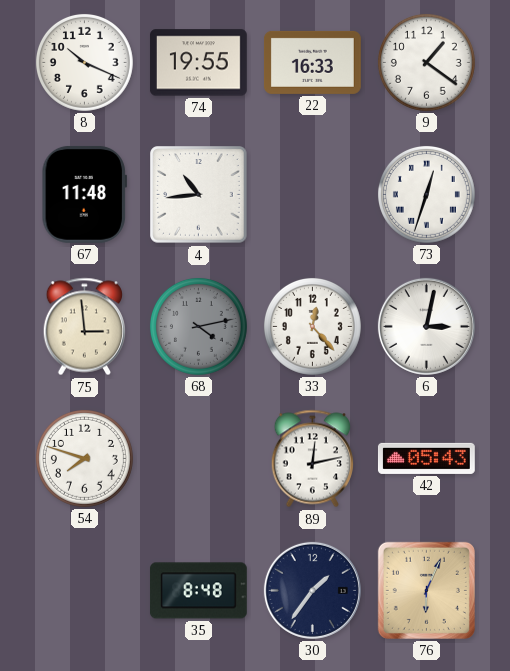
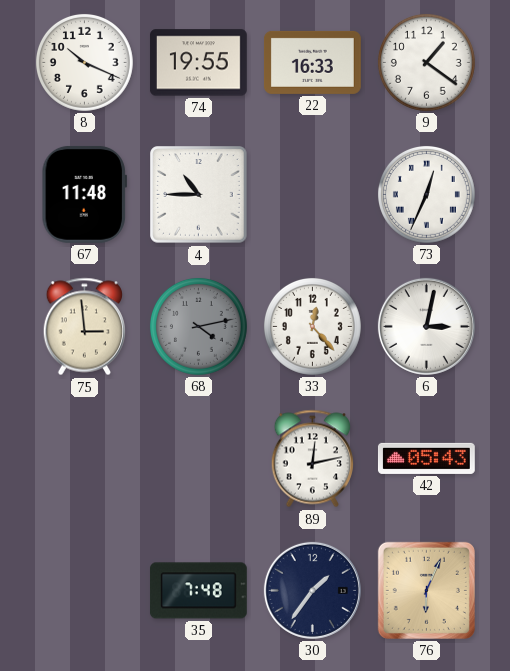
4: 10:44 -> 10:45 (199, 195)
73: 12:33 -> 12:34 (426, 194)
54: 7:48 -> none (84, 458)
35: 8:48 -> 7:48 (198, 591)
